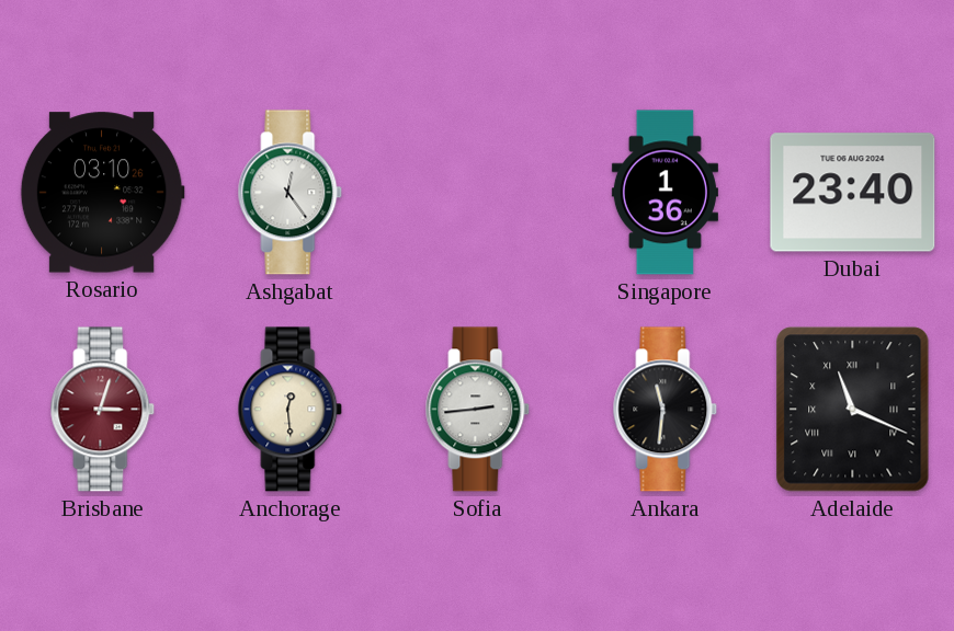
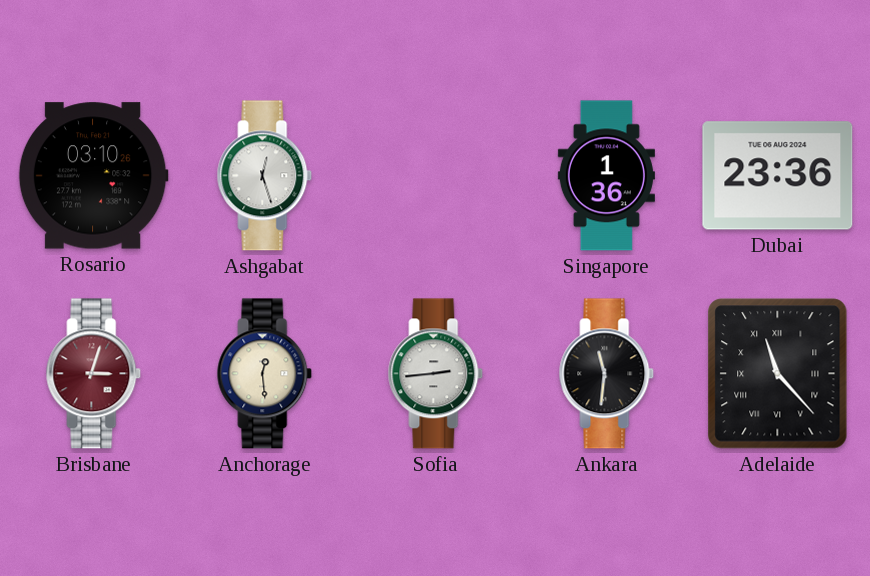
Ashgabat: 12:24 -> 12:27 (265, 176)
Dubai: 23:40 -> 23:36 (778, 176)
Adelaide: 11:19 -> 11:23 (778, 374)
